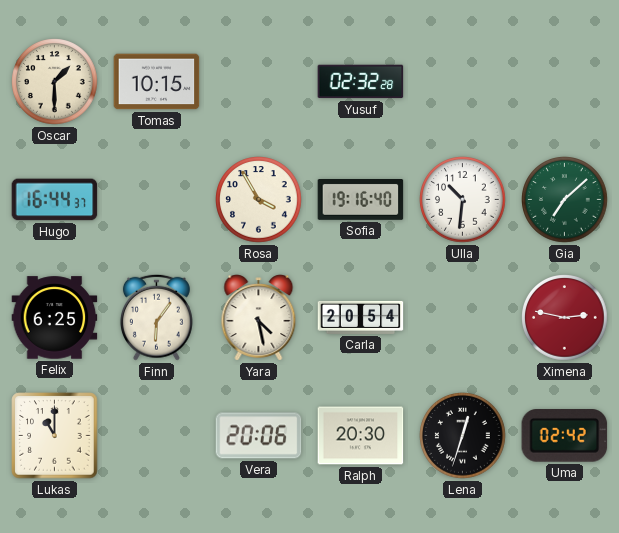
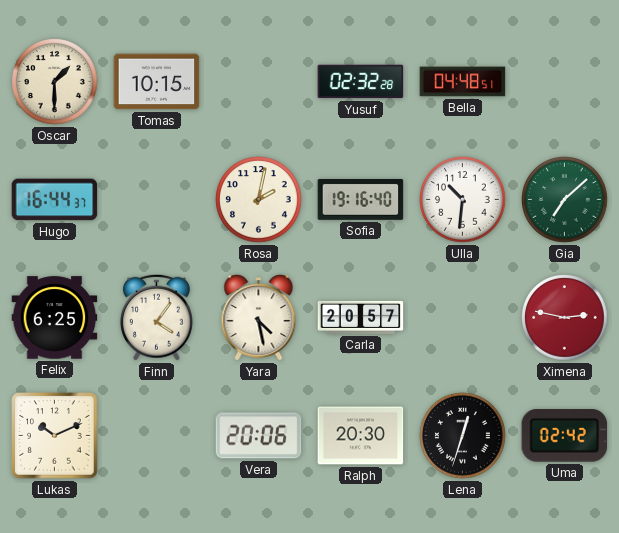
Bella: none -> 04:48 (463, 82)
Rosa: 3:55 -> 2:02 (259, 200)
Finn: 6:06 -> 4:06 (156, 317)
Carla: 20:54 -> 20:57 (361, 317)
Lukas: 11:00 -> 10:11 (55, 436)
